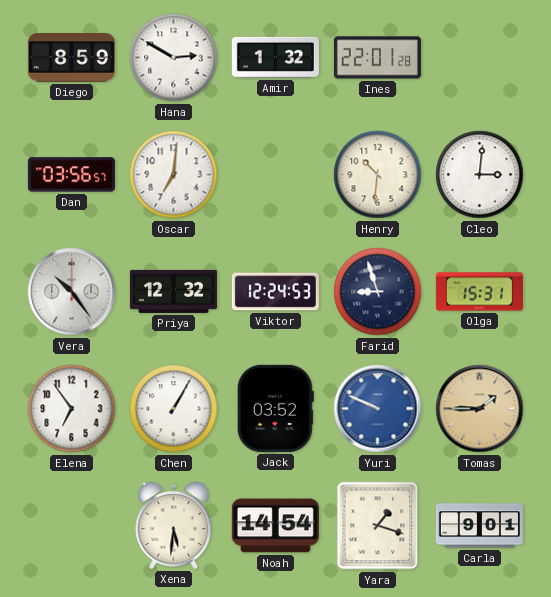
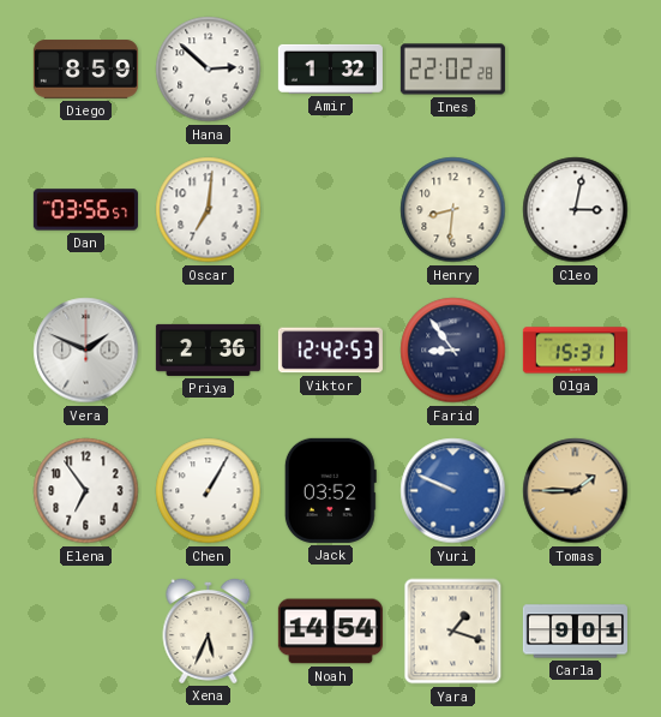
Hana: 2:50 -> 2:52 (209, 70)
Ines: 22:01 -> 22:02 (452, 70)
Henry: 10:31 -> 8:31 (453, 210)
Cleo: 3:01 -> 3:02 (576, 210)
Vera: 10:24 -> 1:49 (86, 351)
Priya: 12:32 -> 2:36 (208, 349)
Viktor: 12:24 -> 12:42 (330, 351)
Farid: 8:57 -> 8:54 (453, 351)
Xena: 5:31 -> 5:34 (209, 631)
